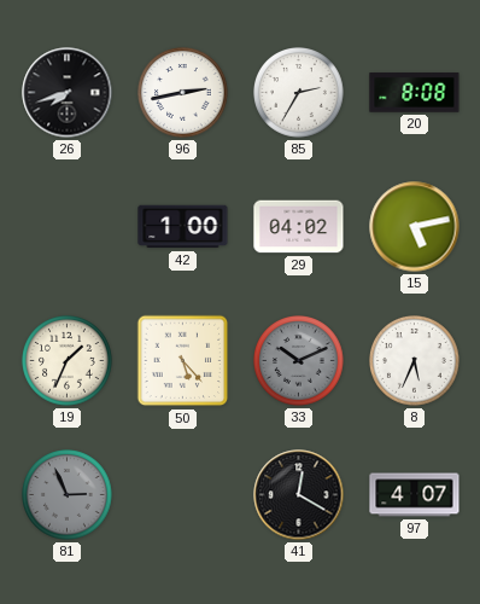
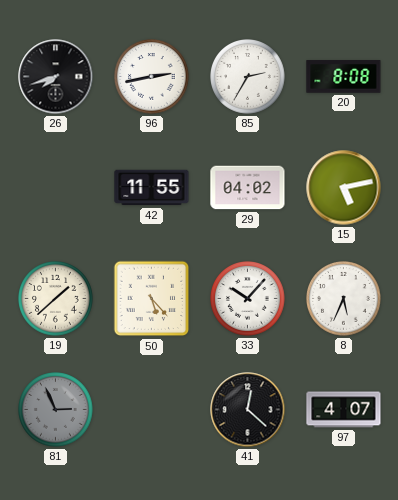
42: 1:00 -> 11:55 (152, 188)
19: 1:34 -> 1:38 (56, 299)
33: 10:11 -> 10:07 (248, 299)
33 dial: grey -> white (248, 299)
41: 12:20 -> 12:22 (248, 410)
